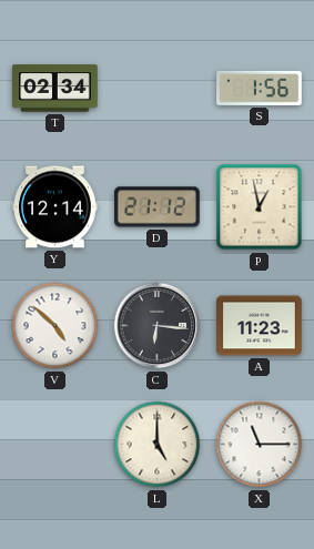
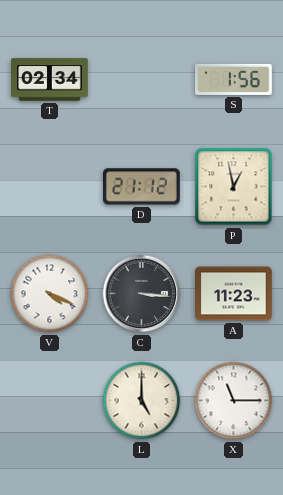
Y: 12:14 -> none (55, 207)
V: 4:52 -> 4:19 (50, 294)
C: 6:16 -> 3:16 (142, 294)
